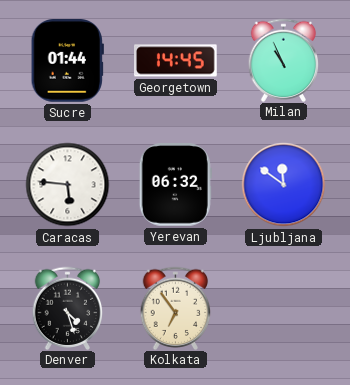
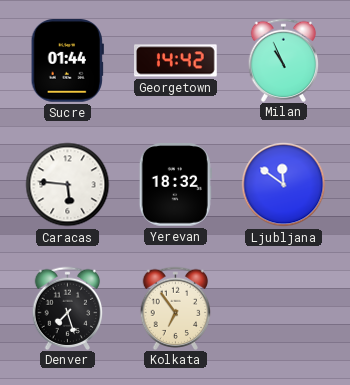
Georgetown: 14:45 -> 14:42 (176, 61)
Yerevan: 06:32 -> 18:32 (175, 185)
Denver: 4:27 -> 7:27 (68, 308)
